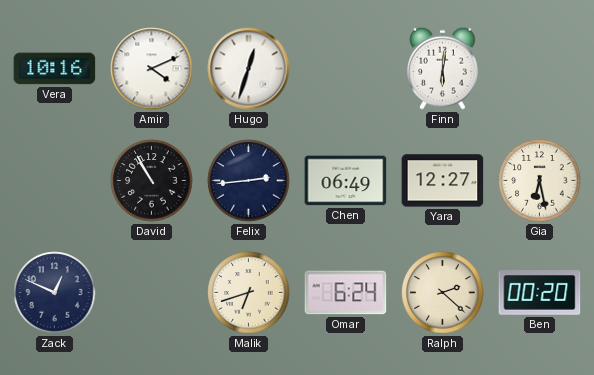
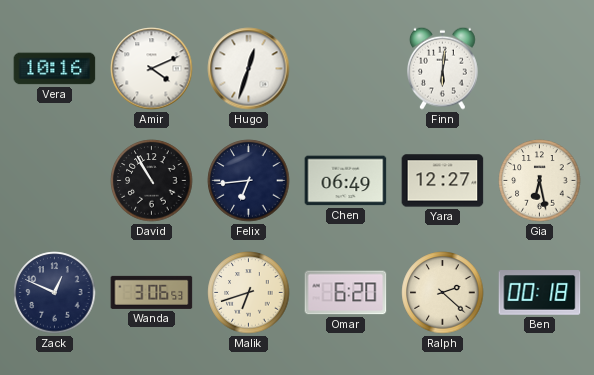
Felix: 2:44 -> 6:44 (249, 181)
Wanda: none -> 3:06 (152, 292)
Omar: 6:24 -> 6:20 (346, 293)
Ben: 00:20 -> 00:18 (540, 293)
